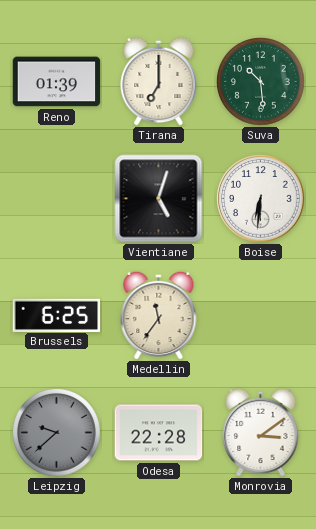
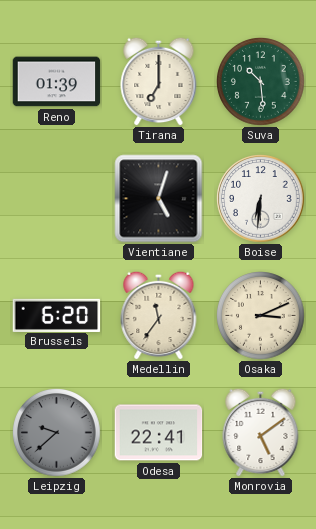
Brussels: 6:25 -> 6:20 (57, 315)
Osaka: none -> 3:11 (261, 316)
Odesa: 22:28 -> 22:41 (159, 433)
Monrovia: 3:09 -> 5:09 (261, 432)
